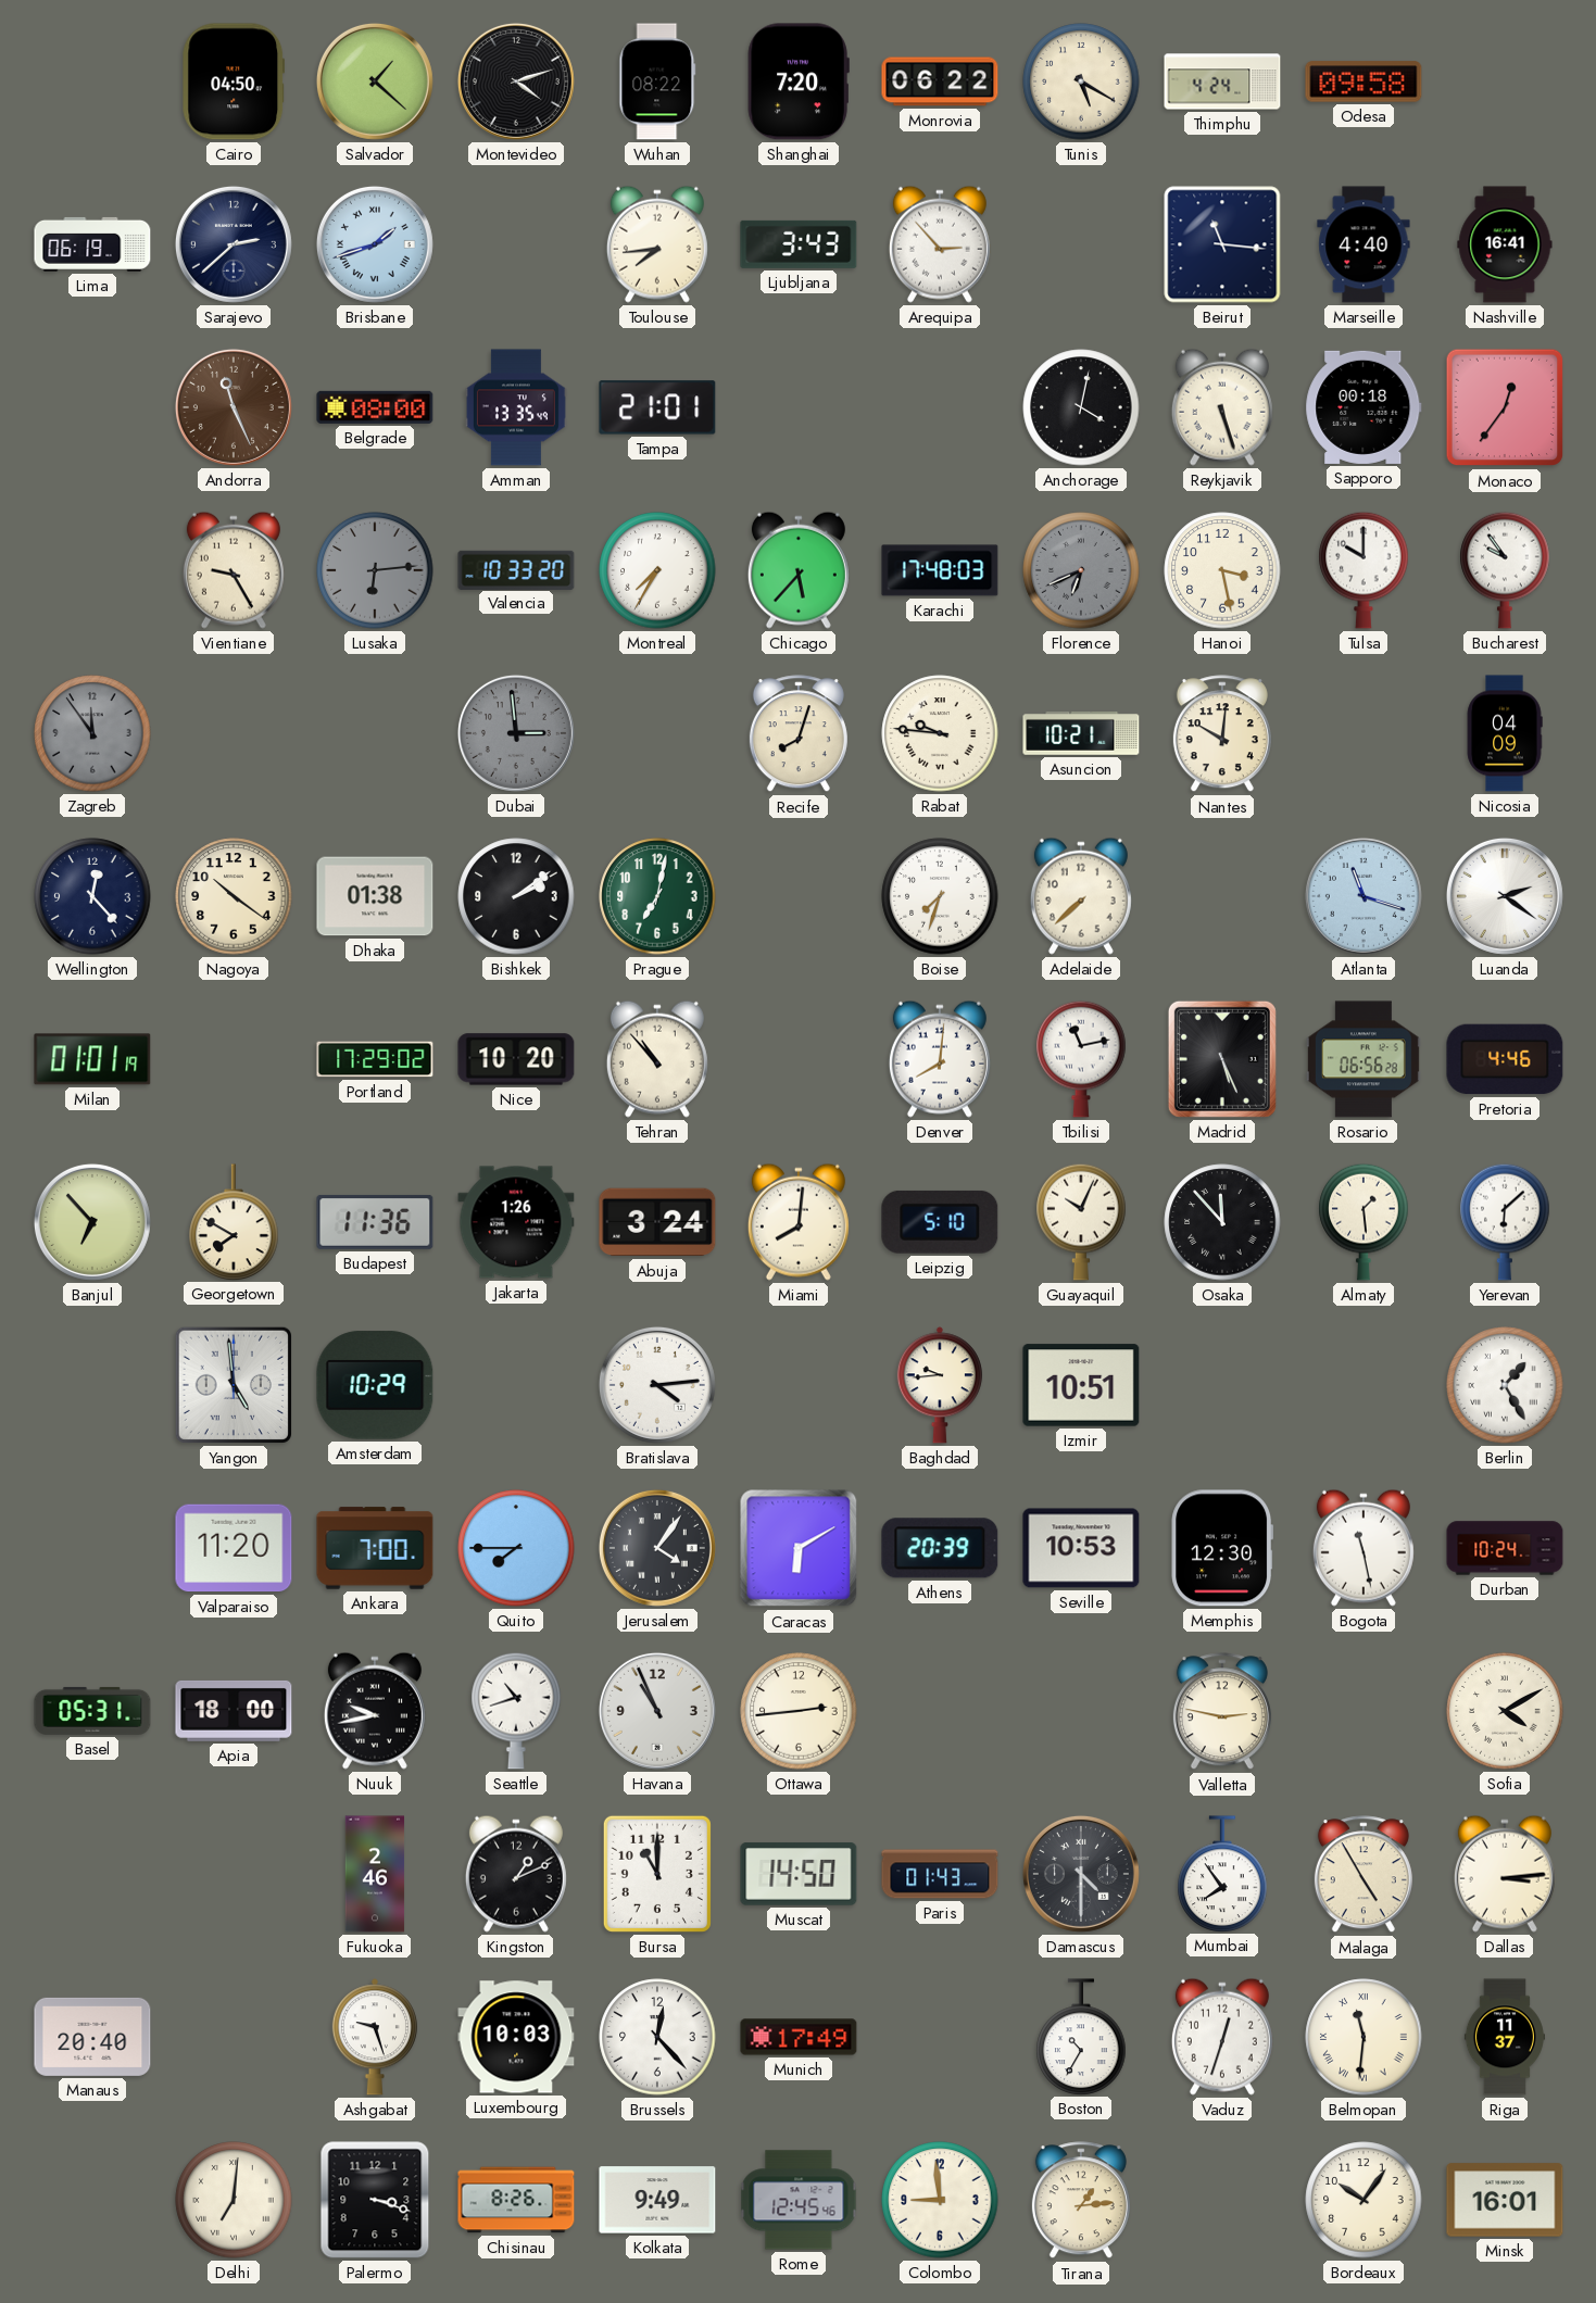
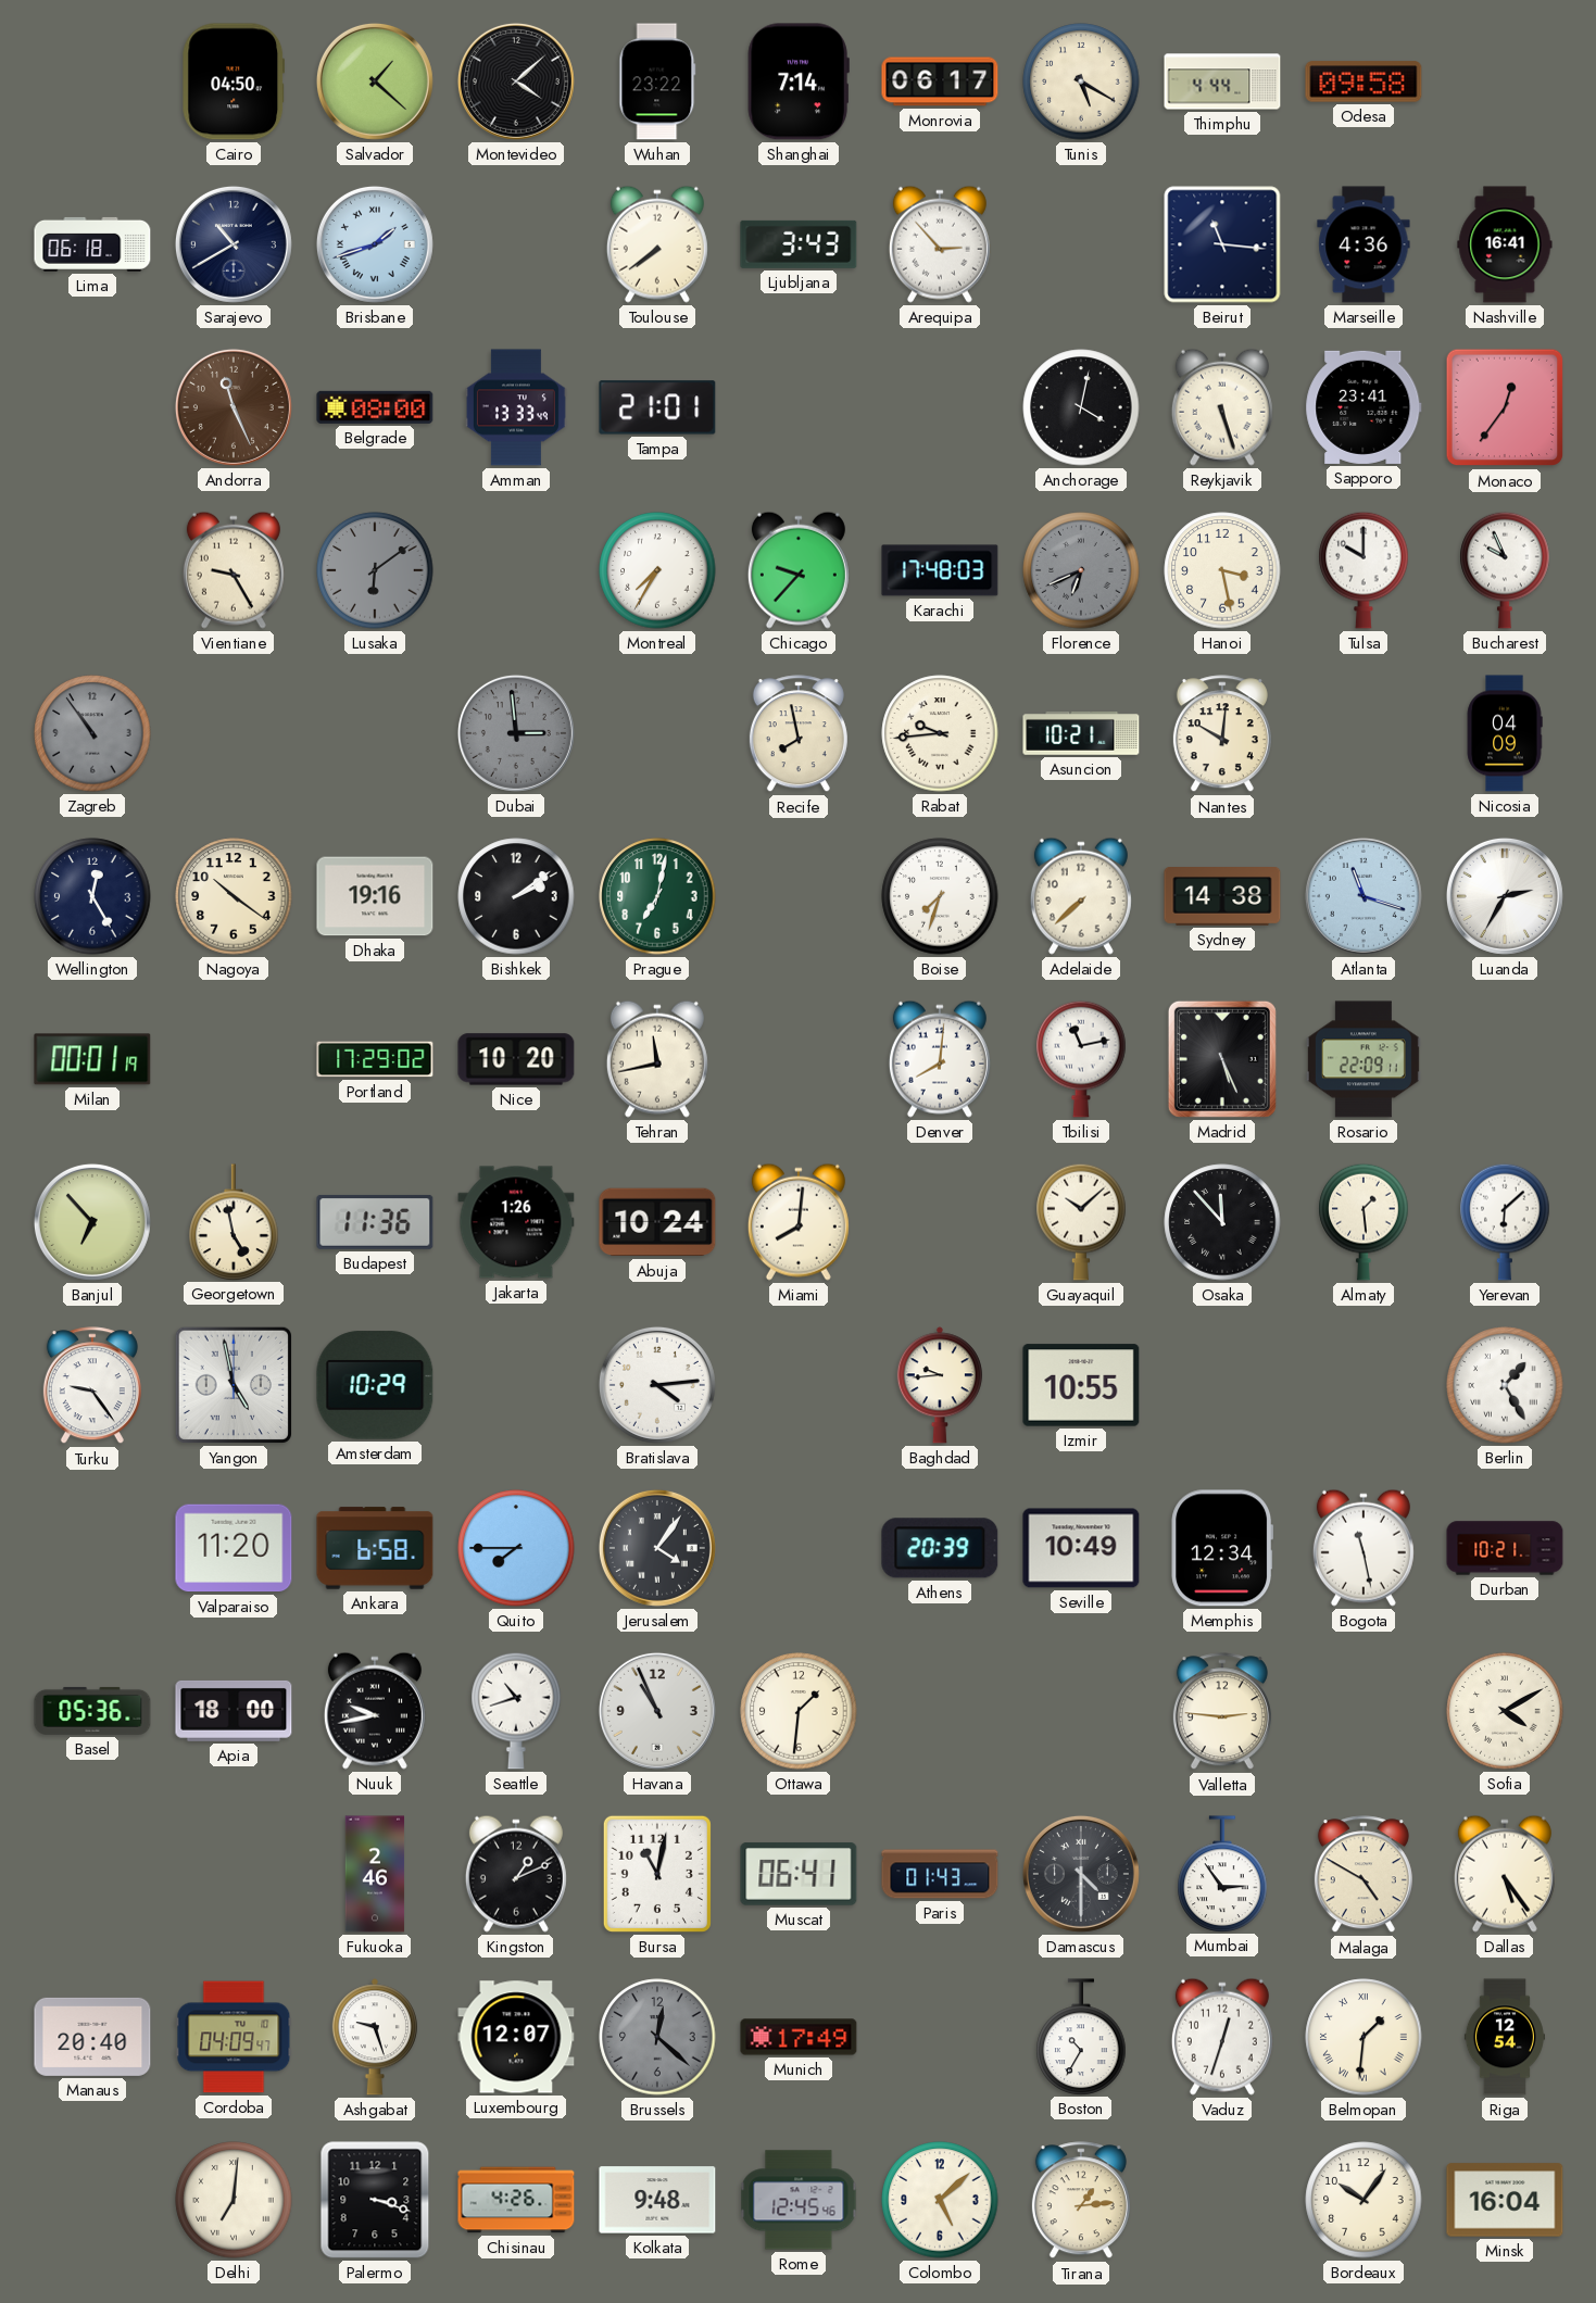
Montevideo: 4:12 -> 4:08 (516, 81)
Wuhan: 08:22 -> 23:22 (657, 81)
Shanghai: 7:20 -> 7:14 (799, 81)
Monrovia: 06:22 -> 06:17 (940, 81)
Thimphu: 4:24 -> 4:44 (1222, 81)
Lima: 06:19 -> 06:18 (92, 244)
Sarajevo: 2:38 -> 10:40 (234, 244)
Toulouse: 7:44 -> 7:39 (657, 244)
Marseille: 4:40 -> 4:36 (1363, 244)
Amman: 13:35 -> 13:33 (516, 407)
Sapporo: 00:18 -> 23:41 (1363, 407)
Lusaka: 6:14 -> 6:09 (375, 570)
Valencia: 10:33 -> none (516, 569)
Chicago: 5:37 -> 9:37 (799, 570)
Bucharest: 9:54 -> 9:56 (1505, 570)
Zagreb: 11:54 -> 10:54 (92, 733)
Recife: 8:03 -> 7:58 (799, 734)
Rabat: 9:46 -> 9:44 (940, 733)
Wellington: 12:23 -> 12:25 (92, 896)
Dhaka: 01:38 -> 19:16 (375, 896)
Sydney: none -> 14:38 (1222, 897)
Luanda: 2:21 -> 2:35 (1505, 896)
Milan: 01:01 -> 00:01 (92, 1059)
Tehran: 10:53 -> 11:43 (657, 1059)
Rosario: 06:56 -> 22:09 (1363, 1059)
Pretoria: 4:46 -> none (1505, 1059)
Georgetown: 7:50 -> 4:58 (234, 1222)
Abuja: 3:24 -> 10:24 (657, 1222)
Leipzig: 5:10 -> none (940, 1222)
Guayaquil: 10:04 -> 10:08 (1081, 1222)
Turku: none -> 9:24 (92, 1386)
Yangon: 4:59 -> 4:58 (234, 1385)
Izmir: 10:51 -> 10:55 (1081, 1385)
Ankara: 7:00 -> 6:58 (375, 1548)
Caracas: 6:10 -> none (799, 1548)
Seville: 10:53 -> 10:49 (1081, 1548)
Memphis: 12:30 -> 12:34 (1222, 1548)
Durban: 10:24 -> 10:21 (1505, 1548)
Basel: 05:31 -> 05:36 (92, 1711)
Ottawa: 2:44 -> 1:31 (799, 1711)
Valletta: 2:47 -> 2:46 (1222, 1712)
Bursa: 11:00 -> 11:02 (657, 1874)
Muscat: 14:50 -> 06:41 (799, 1874)
Mumbai: 7:54 -> 2:54 (1222, 1874)
Malaga: 4:55 -> 4:50 (1363, 1875)
Dallas: 3:14 -> 5:24 (1505, 1874)
Cordoba: none -> 04:09 (234, 2037)
Luxembourg: 10:03 -> 12:07 (516, 2037)
Brussels: 12:23 -> 12:22 (657, 2037)
Brussels dial: white -> grey (657, 2037)
Belmopan: 11:31 -> 1:31 (1363, 2037)
Riga: 11:37 -> 12:54 (1505, 2037)
Chisinau: 8:26 -> 4:26 (516, 2200)
Kolkata: 9:49 -> 9:48 (657, 2200)
Colombo: 8:59 -> 5:08 (940, 2200)
Minsk: 16:01 -> 16:04 (1505, 2200)
